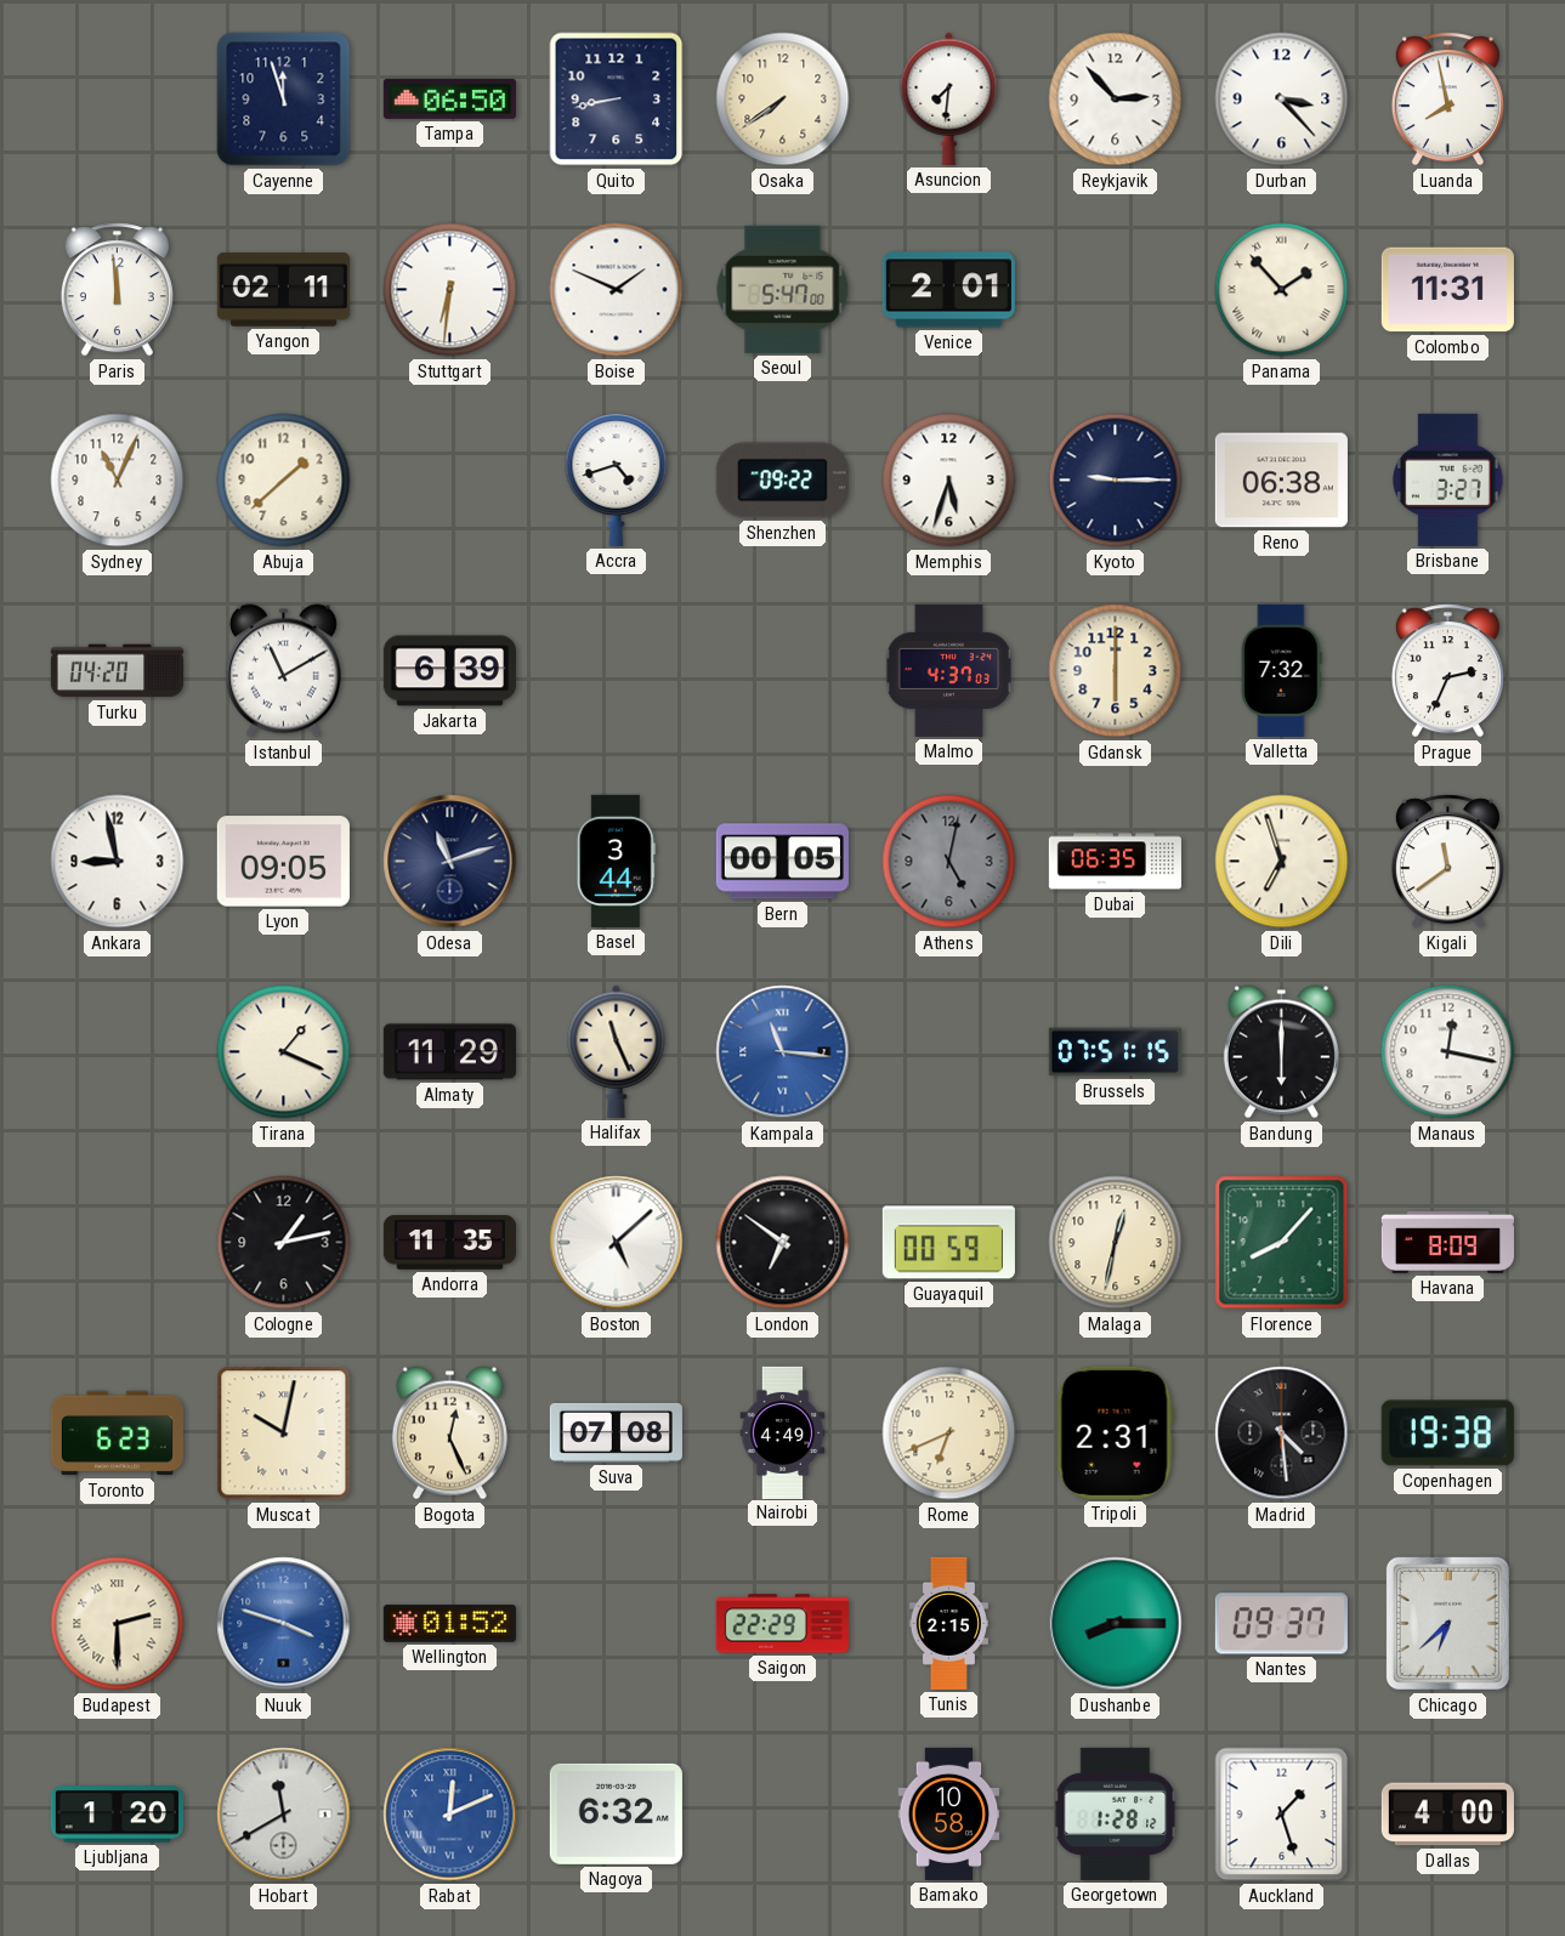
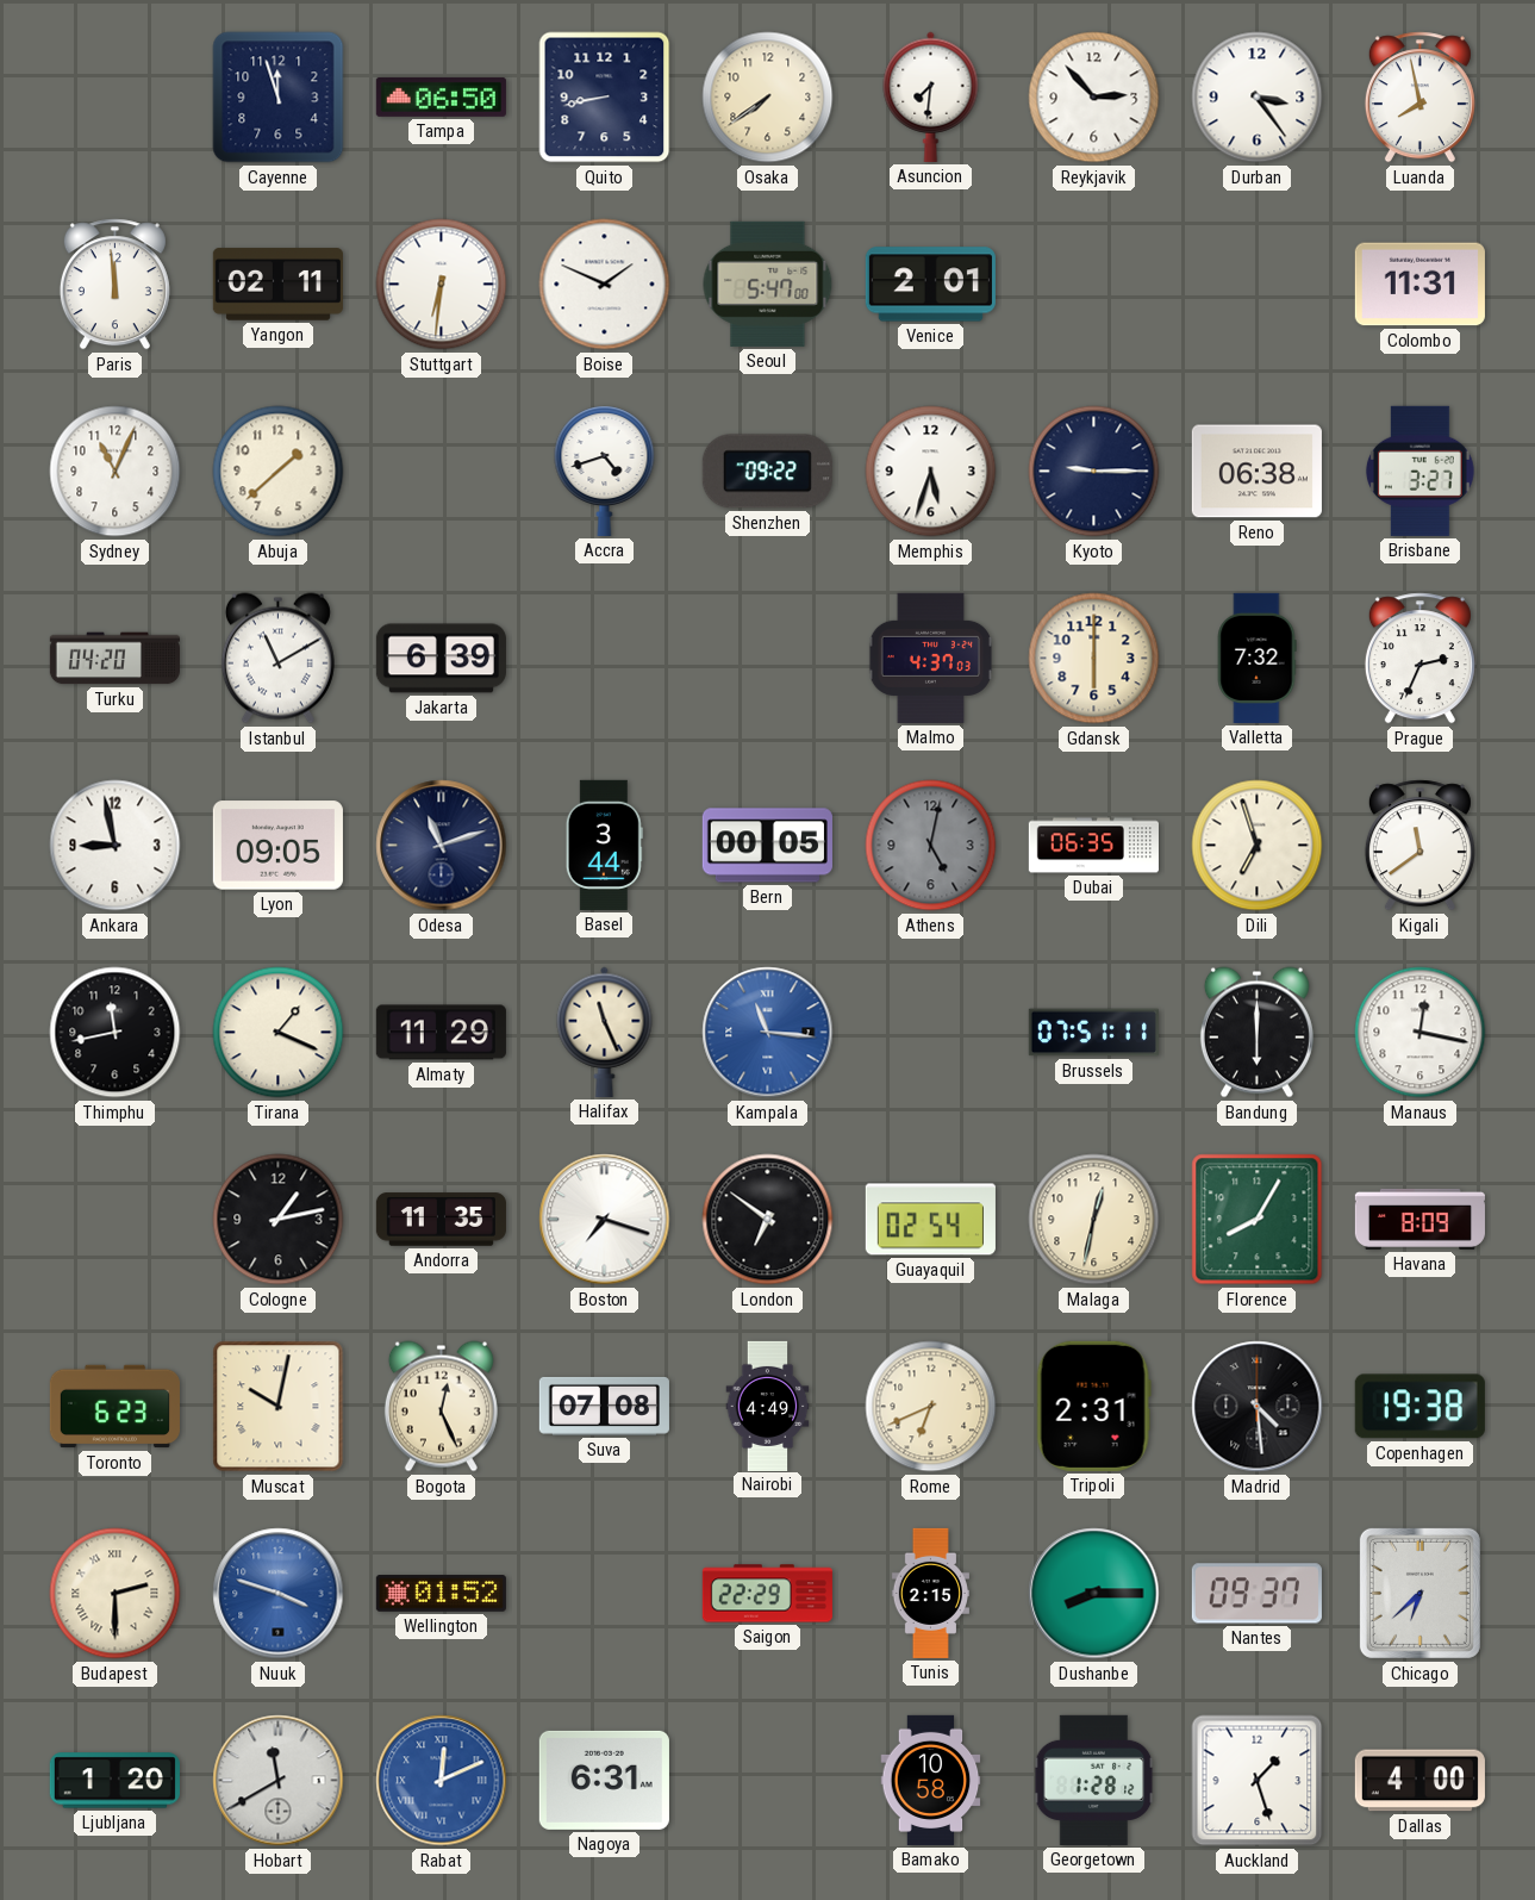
Durban: 3:23 -> 3:24 (1258, 98)
Panama: 1:53 -> none (1282, 290)
Thimphu: none -> 11:43 (116, 1033)
Brussels: 07:51:15 -> 07:51:11 (1093, 1033)
Boston: 5:08 -> 7:18 (605, 1220)
Guayaquil: 00:59 -> 02:54 (930, 1220)
Florence: 8:07 -> 8:05 (1258, 1220)
Nagoya: 6:32 -> 6:31 (604, 1780)
